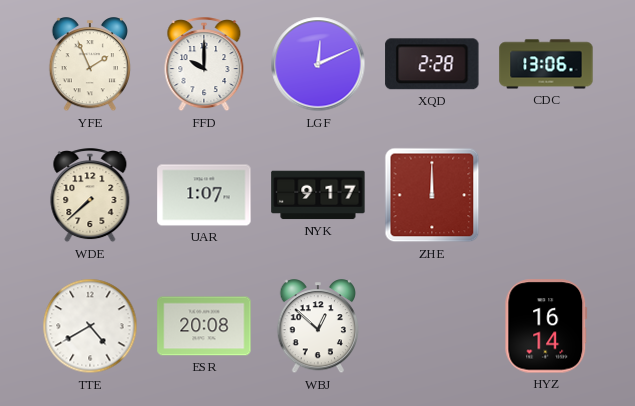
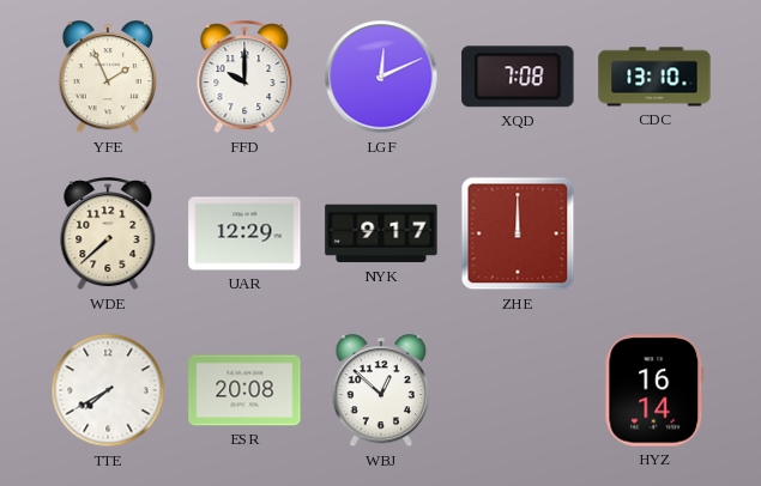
XQD: 2:28 -> 7:08 (518, 77)
CDC: 13:06 -> 13:10 (654, 77)
UAR: 1:07 -> 12:29 (244, 233)
TTE: 4:40 -> 7:40 (108, 390)
